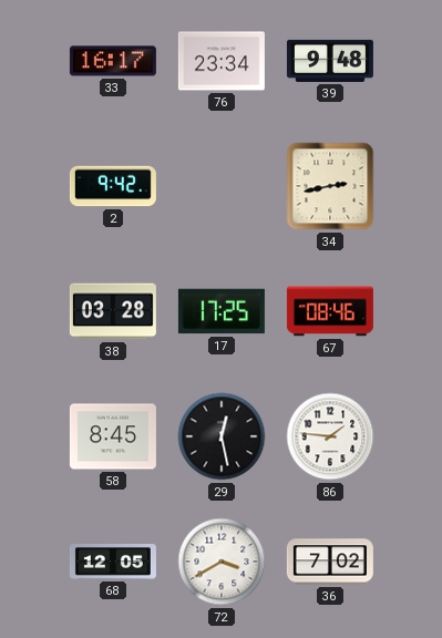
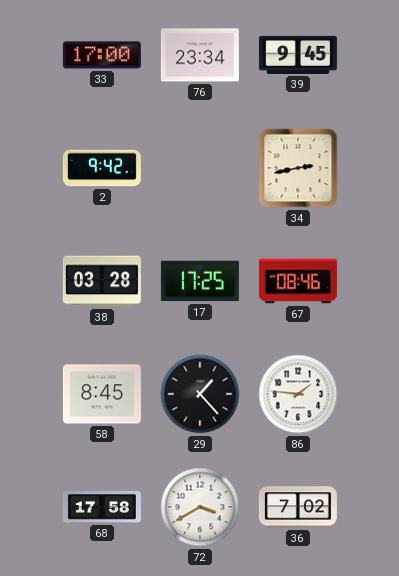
33: 16:17 -> 17:00 (102, 55)
39: 9:48 -> 9:45 (298, 55)
29: 12:28 -> 1:23 (200, 394)
68: 12:05 -> 17:58 (102, 508)
